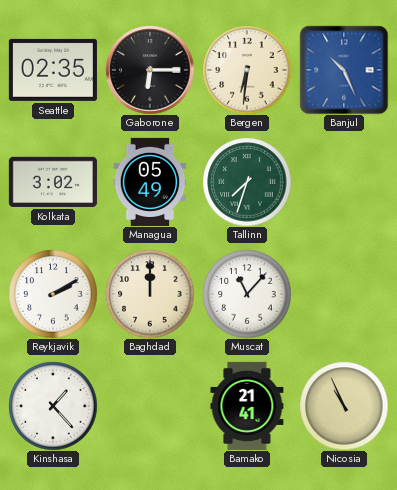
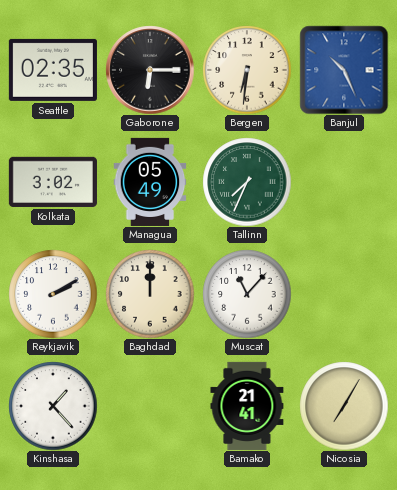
Tallinn: 7:33 -> 7:34 (247, 182)
Nicosia: 10:56 -> 7:05 (344, 406)
